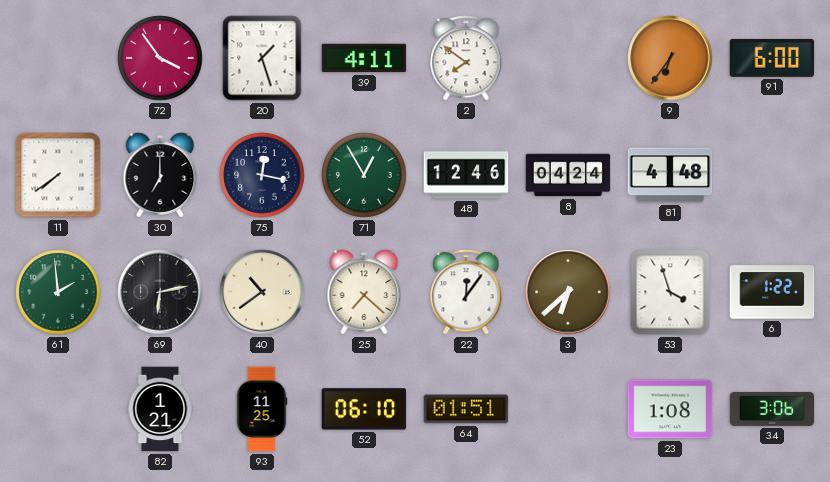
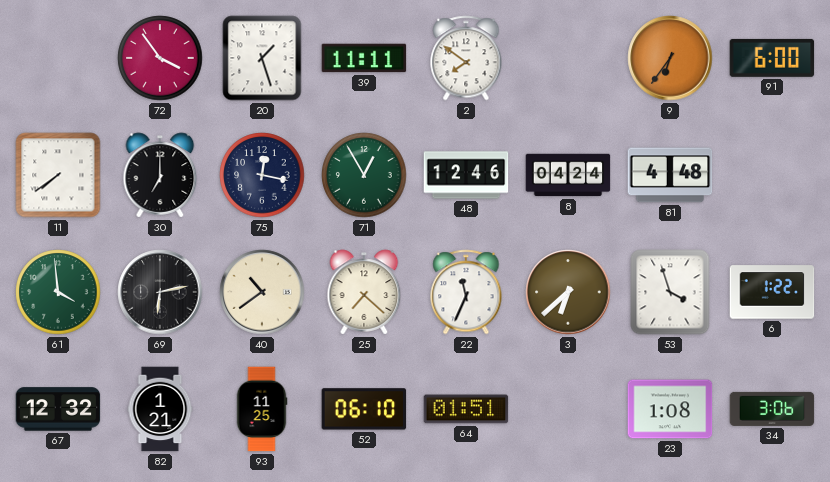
39: 4:11 -> 11:11 (364, 58)
61: 1:59 -> 3:59 (58, 292)
22: 12:06 -> 11:34 (466, 292)
67: none -> 12:32 (58, 409)
